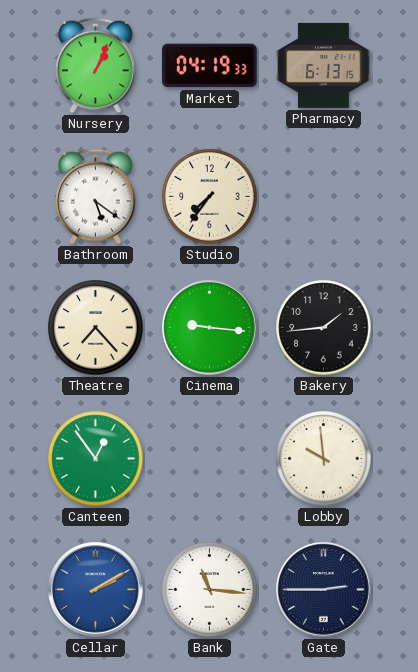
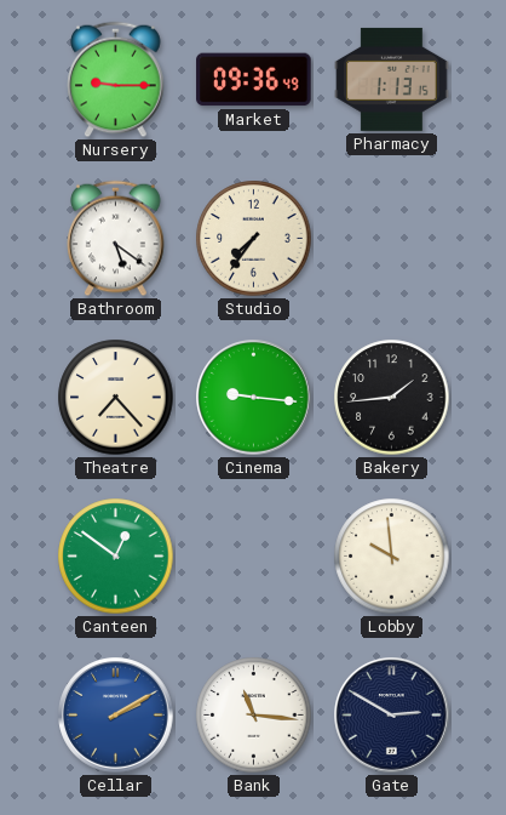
Nursery: 1:04 -> 9:15 (116, 80)
Market: 04:19 -> 09:36 (254, 80)
Pharmacy: 6:13 -> 1:13 (392, 79)
Canteen: 12:54 -> 12:51 (116, 557)
Gate: 2:45 -> 2:50 (392, 716)
